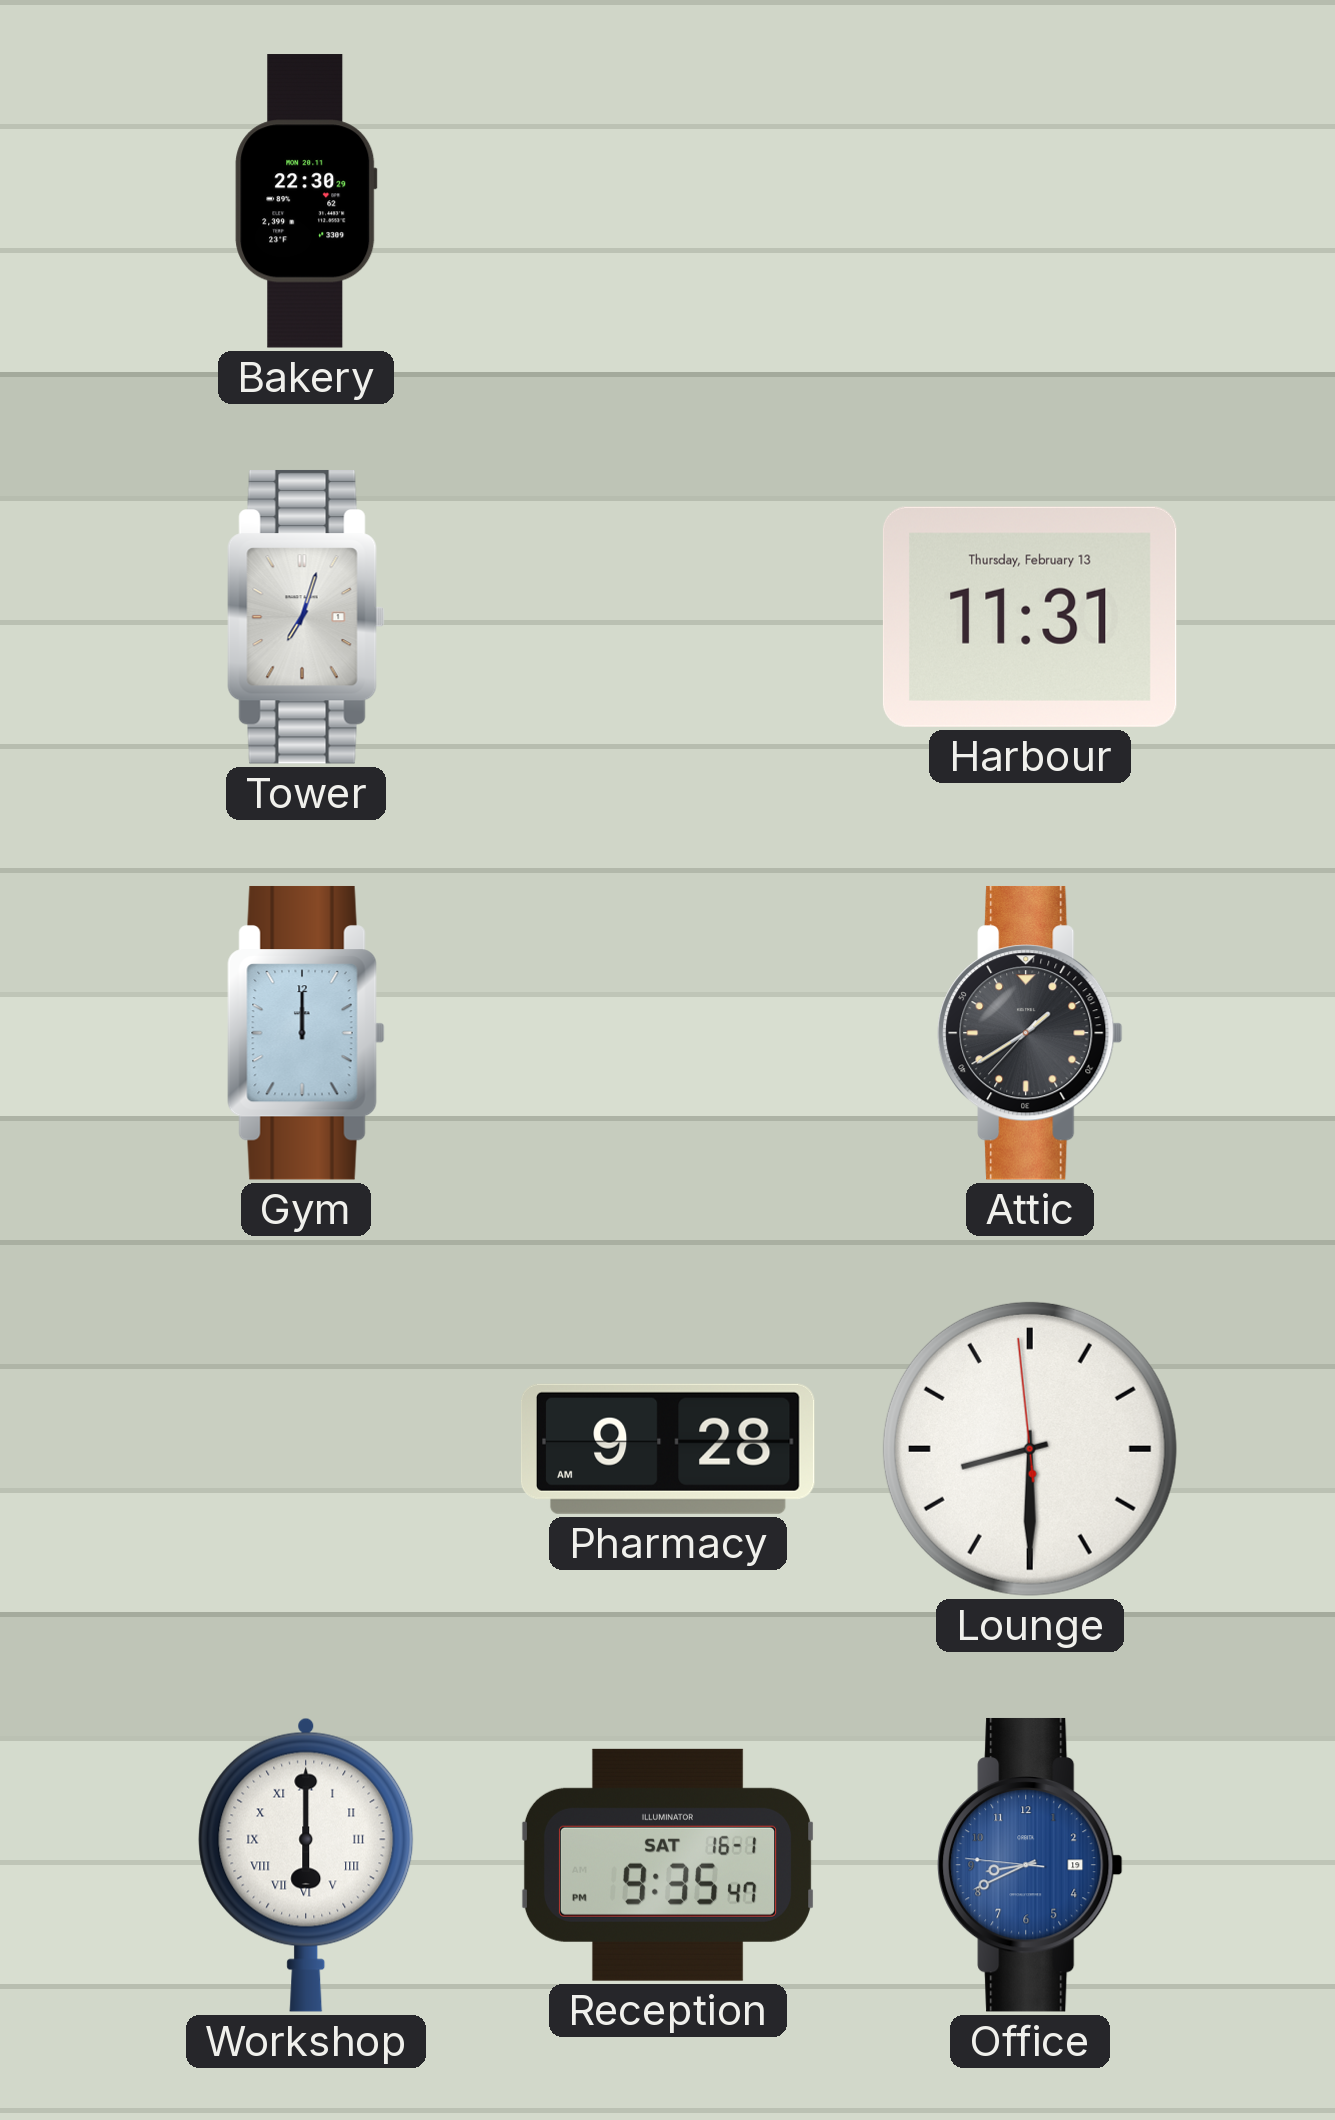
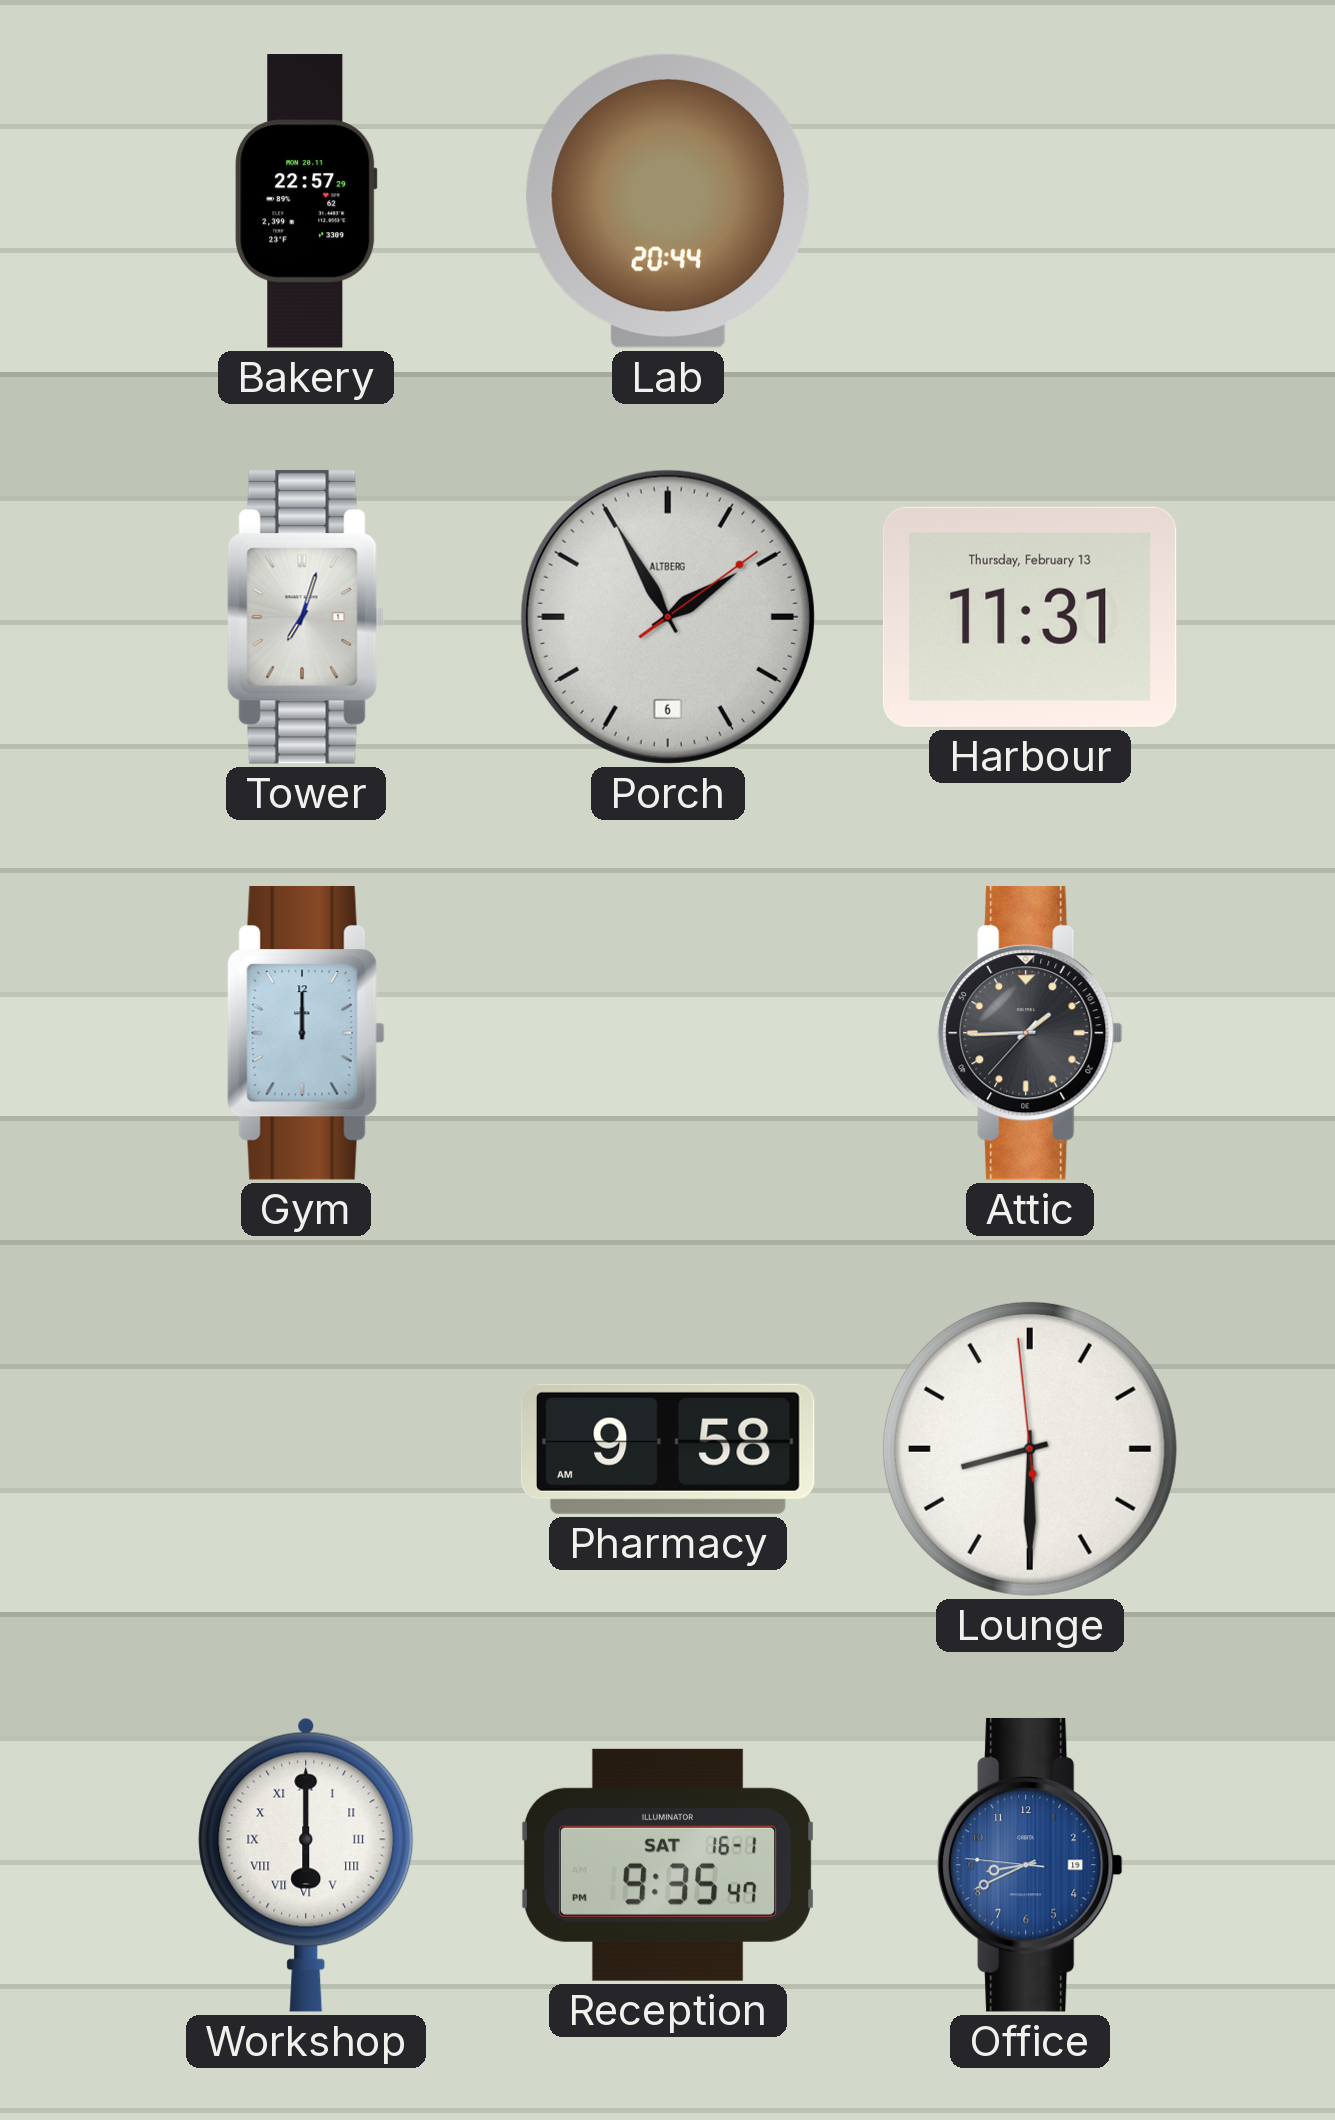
Bakery: 22:30 -> 22:57 (306, 201)
Lab: none -> 20:44 (668, 201)
Porch: none -> 1:55 (668, 617)
Attic: 1:39 -> 1:44 (1030, 1033)
Pharmacy: 9:28 -> 9:58 (668, 1449)
